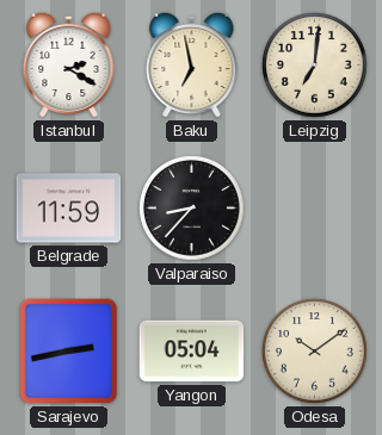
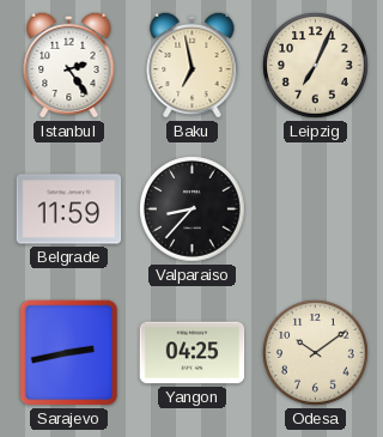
Istanbul: 2:20 -> 2:24 (69, 65)
Leipzig: 7:01 -> 7:04 (316, 66)
Yangon: 05:04 -> 04:25 (193, 353)
